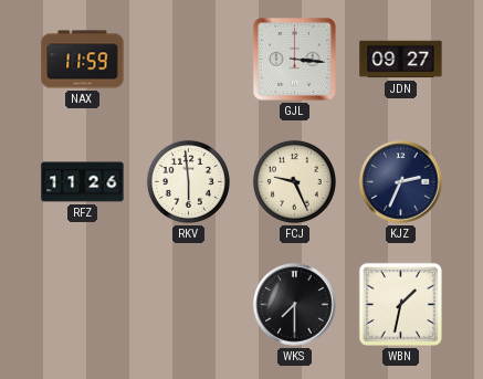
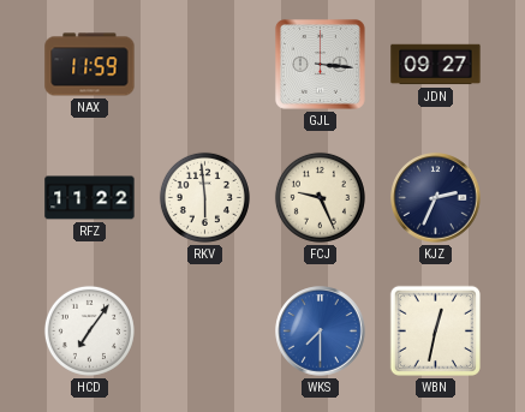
RFZ: 11:26 -> 11:22 (90, 198)
HCD: none -> 7:06 (89, 330)
WKS dial: black -> blue (321, 332)
WBN: 1:32 -> 12:32 (435, 330)
